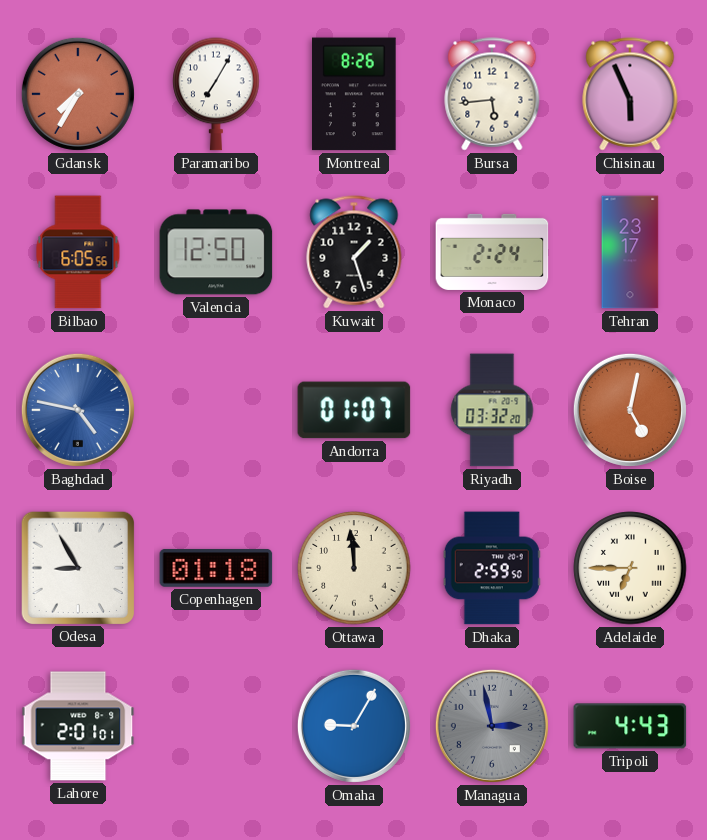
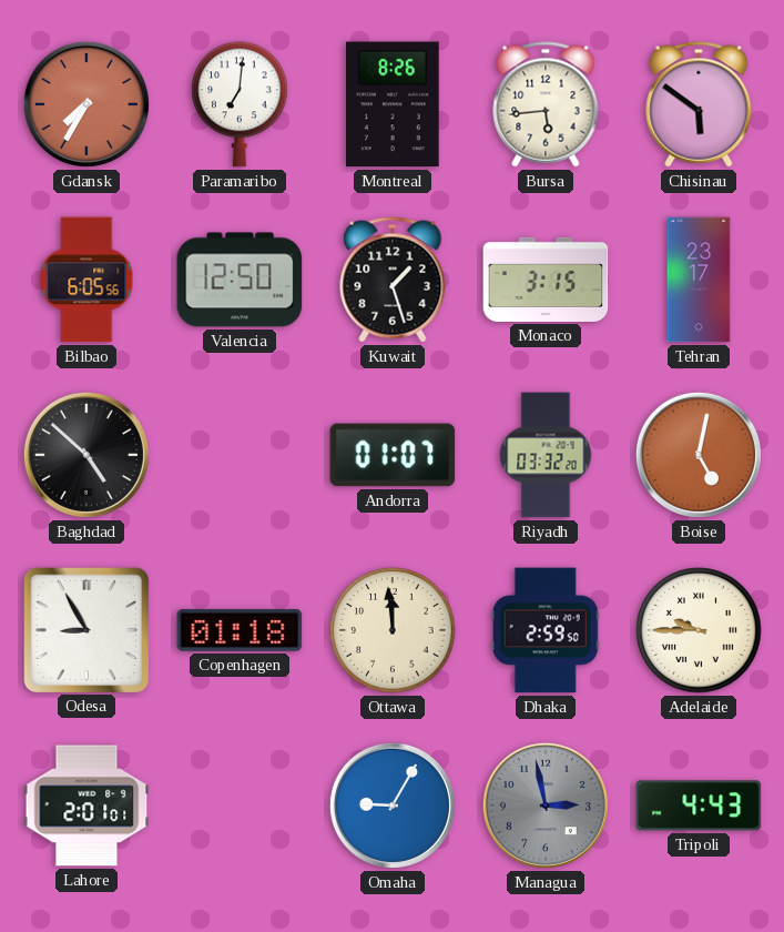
Paramaribo: 7:05 -> 7:01 (240, 104)
Chisinau: 5:56 -> 5:51 (699, 104)
Monaco: 2:24 -> 3:15 (546, 280)
Baghdad: 4:47 -> 4:52 (86, 455)
Baghdad dial: blue -> black (86, 455)
Adelaide: 6:45 -> 9:45 (699, 630)
